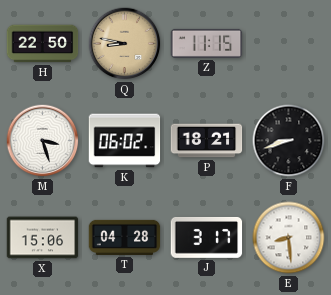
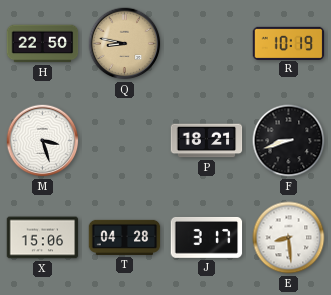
Z: 11:15 -> none (207, 43)
R: none -> 10:19 (289, 43)
K: 06:02 -> none (125, 141)
